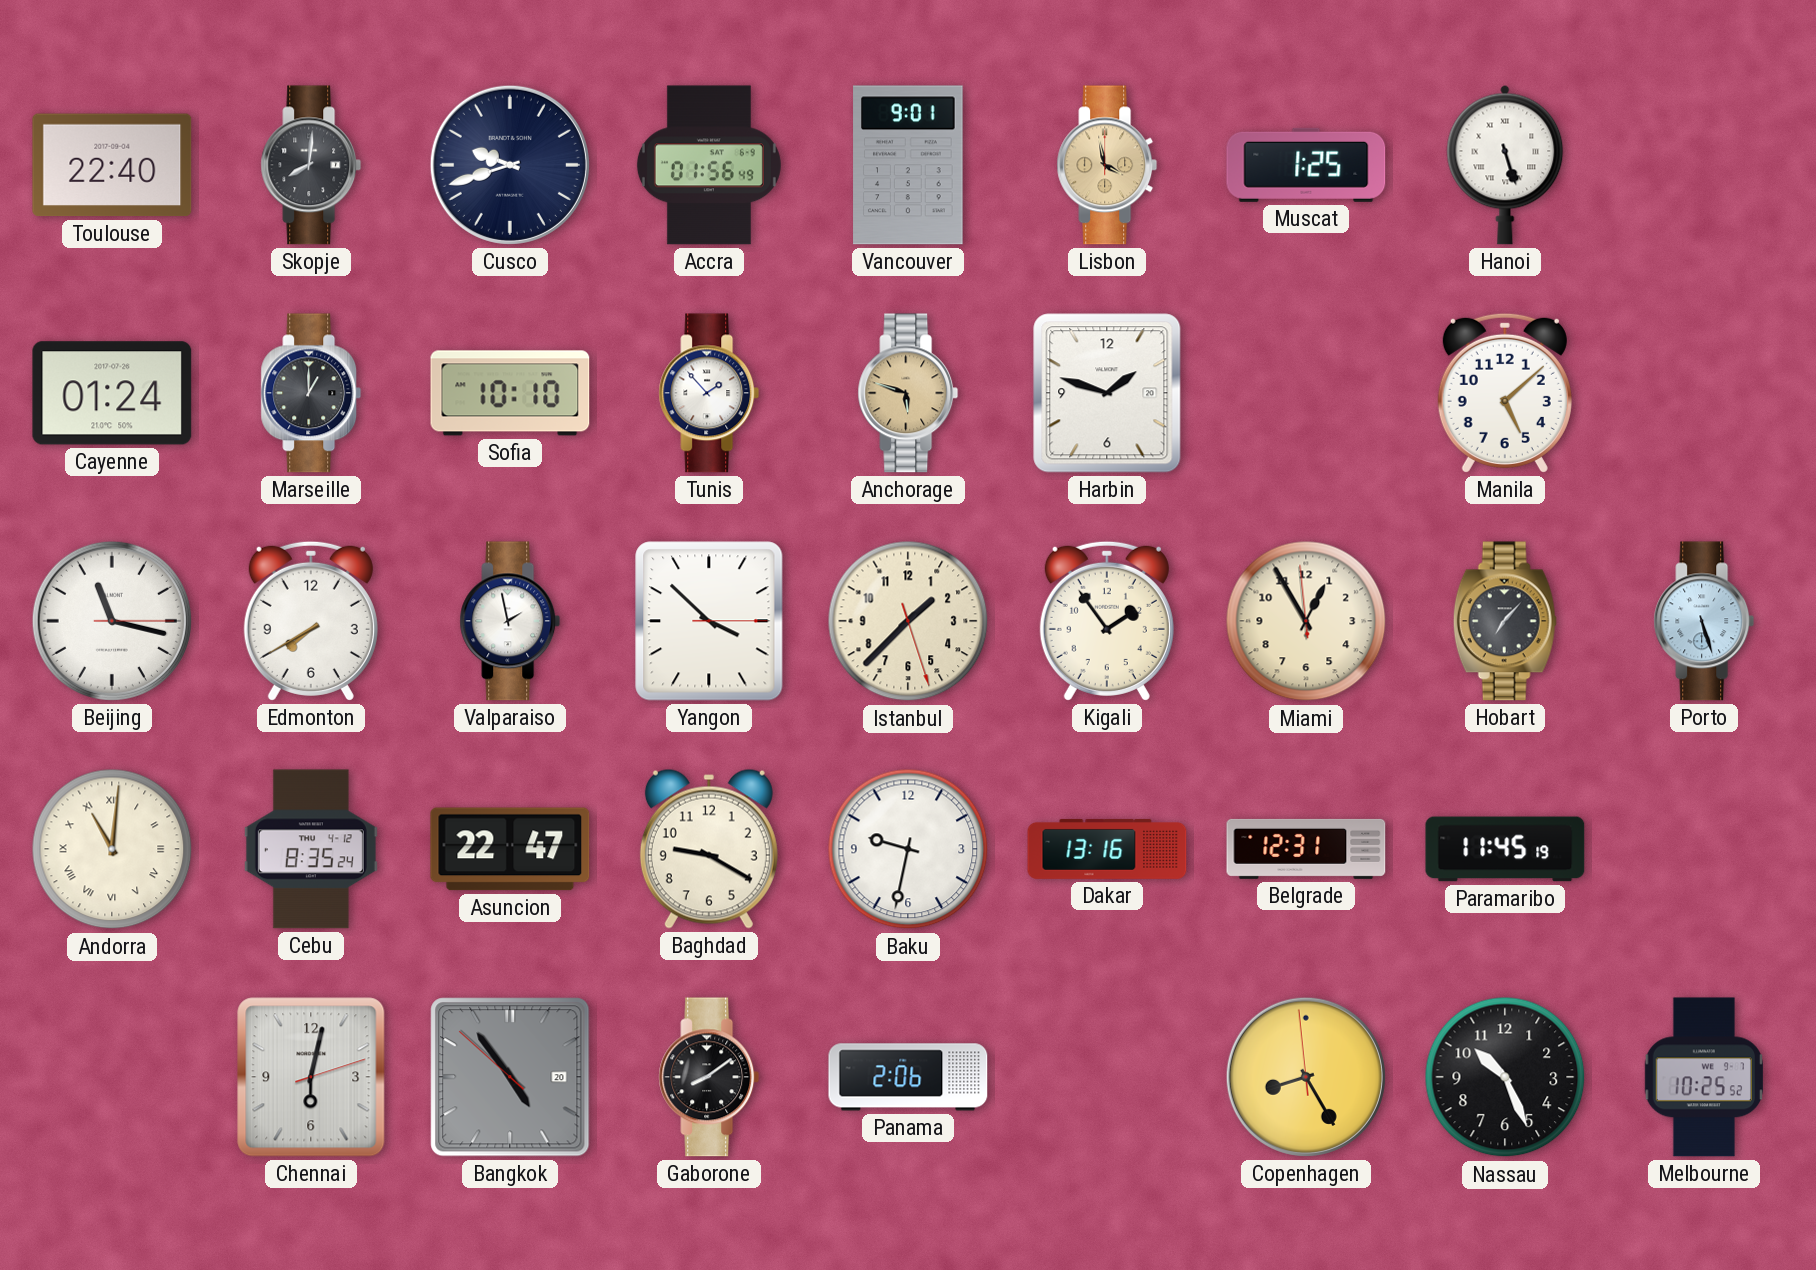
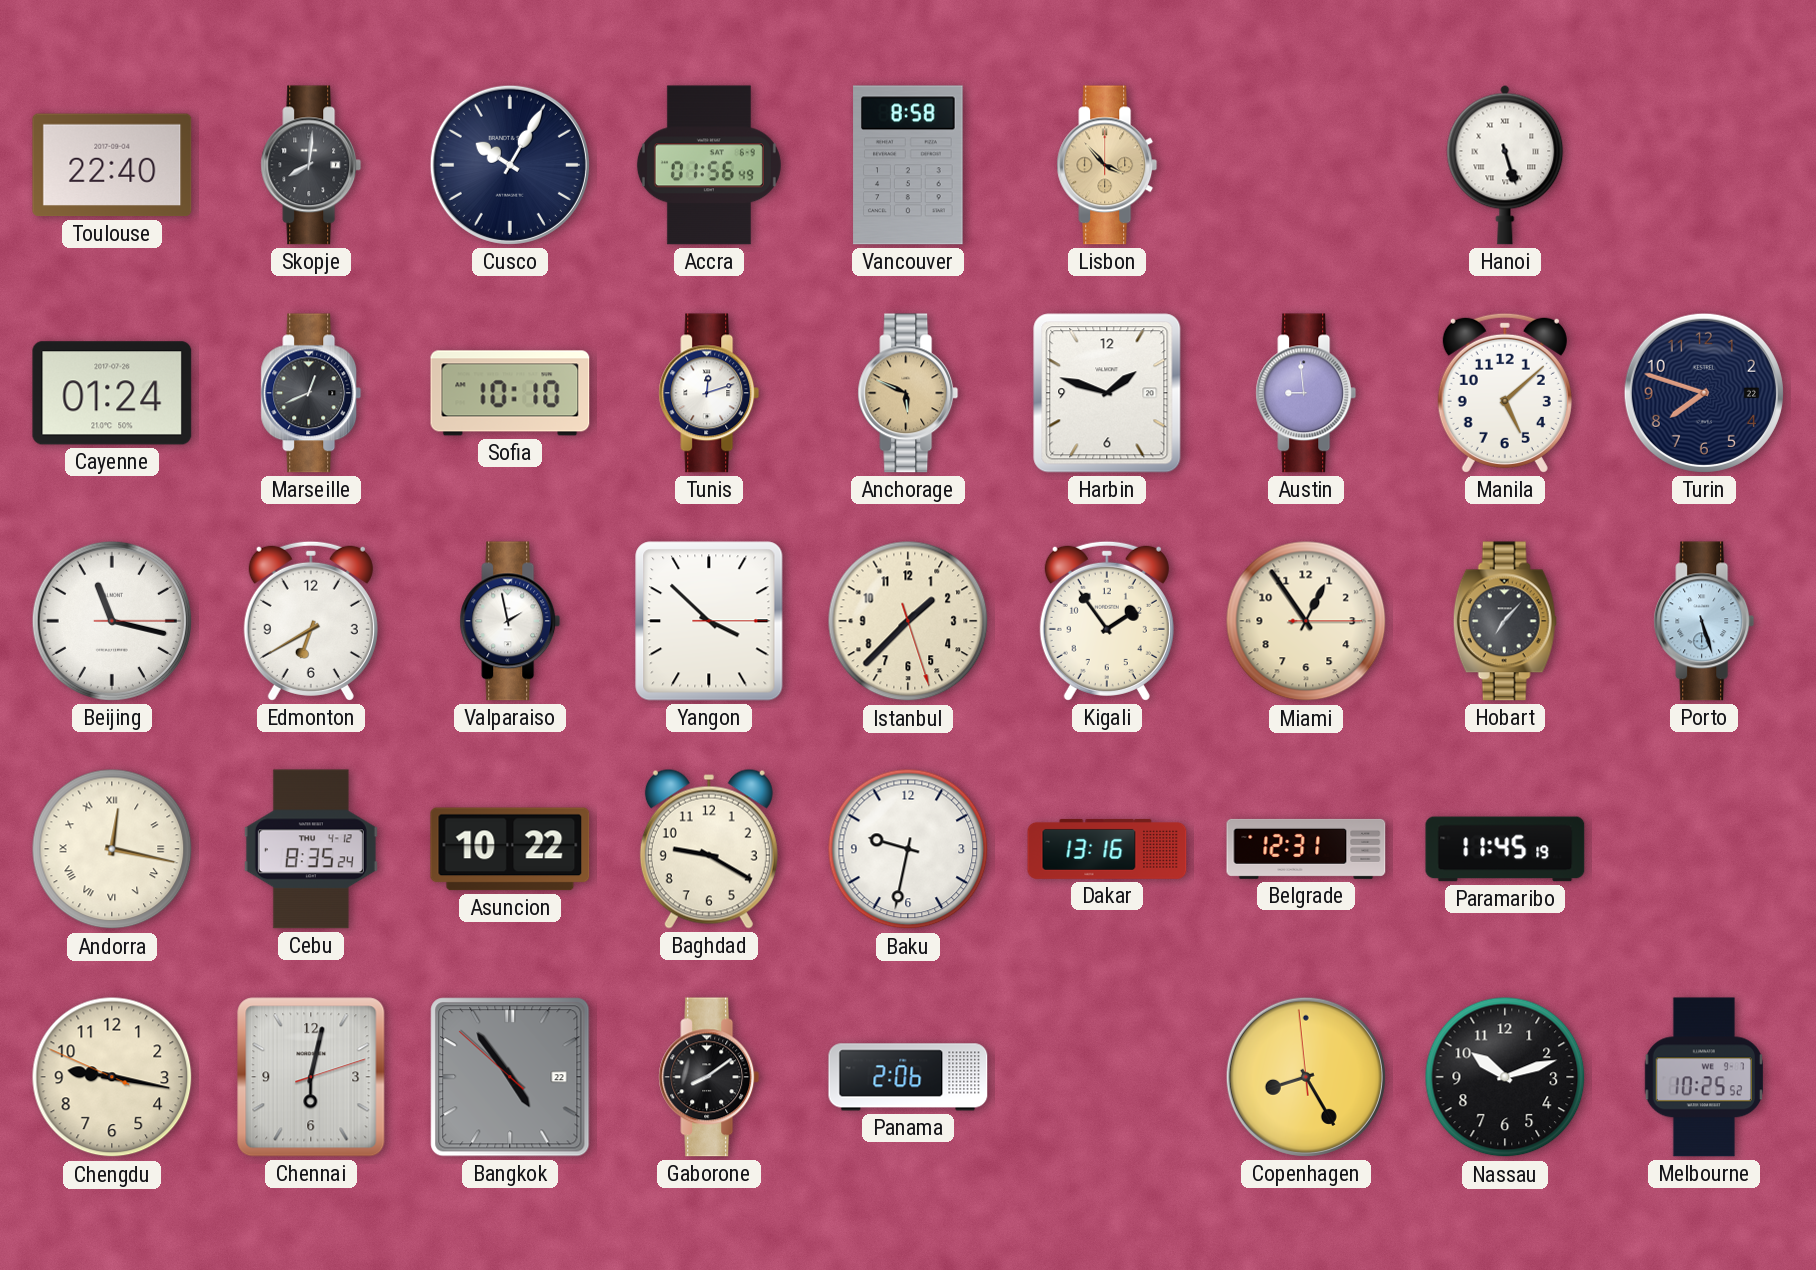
Cusco: 9:42 -> 10:05 (510, 165)
Vancouver: 9:01 -> 8:58 (908, 165)
Lisbon: 3:58 -> 3:53 (1107, 165)
Muscat: 1:25 -> none (1306, 165)
Marseille: 1:00 -> 12:41 (311, 393)
Tunis: 1:53 -> 12:12 (709, 393)
Anchorage: 5:48 -> 5:49 (908, 393)
Austin: none -> 8:59 (1306, 393)
Turin: none -> 7:48 (1704, 393)
Edmonton: 7:40 -> 6:40 (311, 621)
Miami: 12:54:59 -> 12:54:15 (1306, 621)
Andorra: 11:01 -> 12:17 (112, 849)
Asuncion: 22:47 -> 10:22 (510, 849)
Chengdu: none -> 9:16 (112, 1077)
Bangkok date: 20 -> 22 (510, 1077)
Nassau: 10:26 -> 10:12 (1505, 1077)
